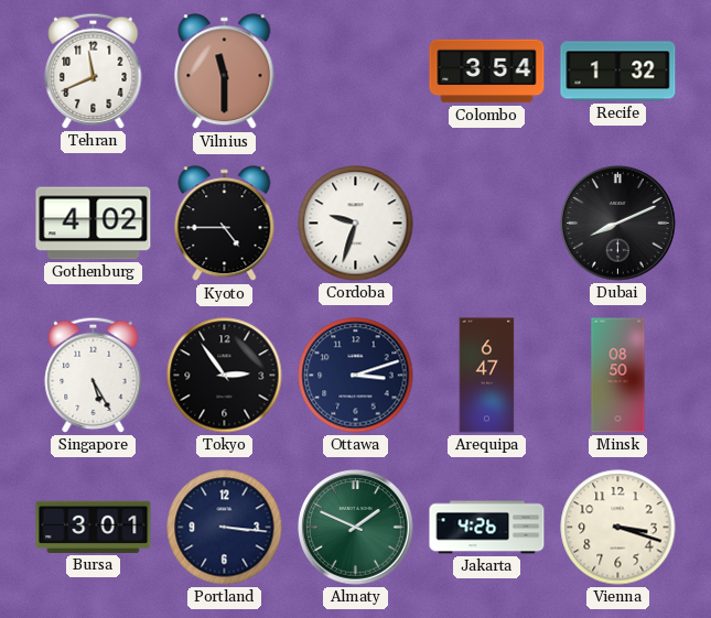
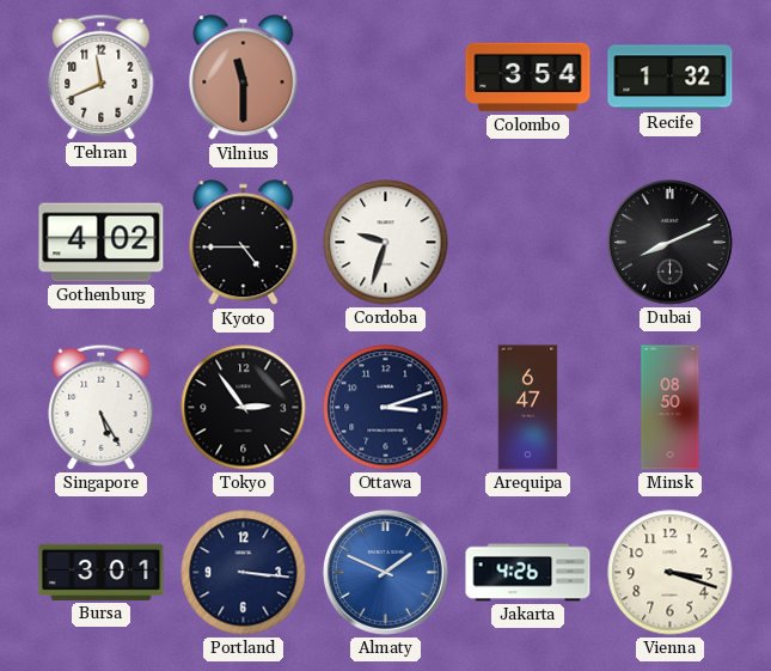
Almaty dial: green -> blue (386, 573)
